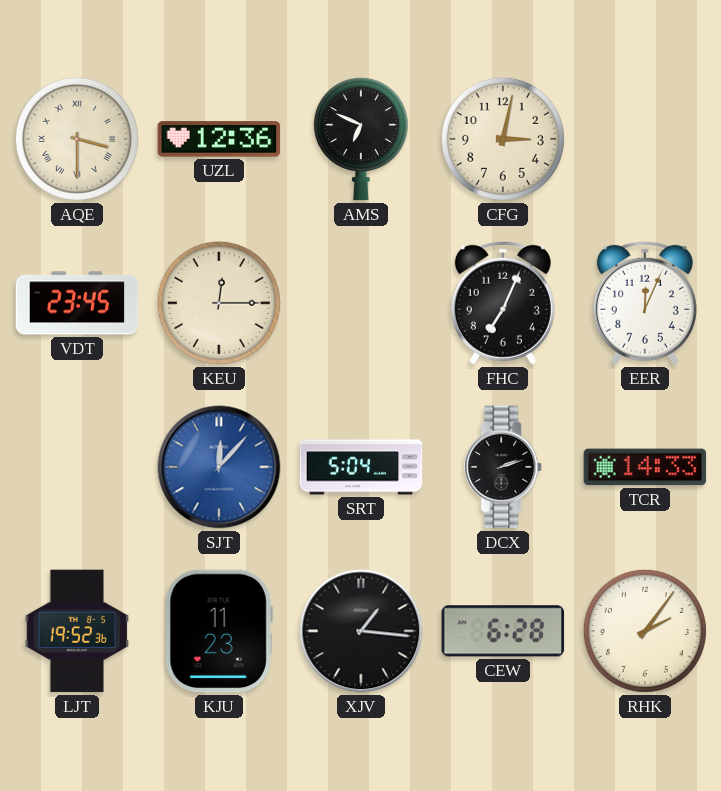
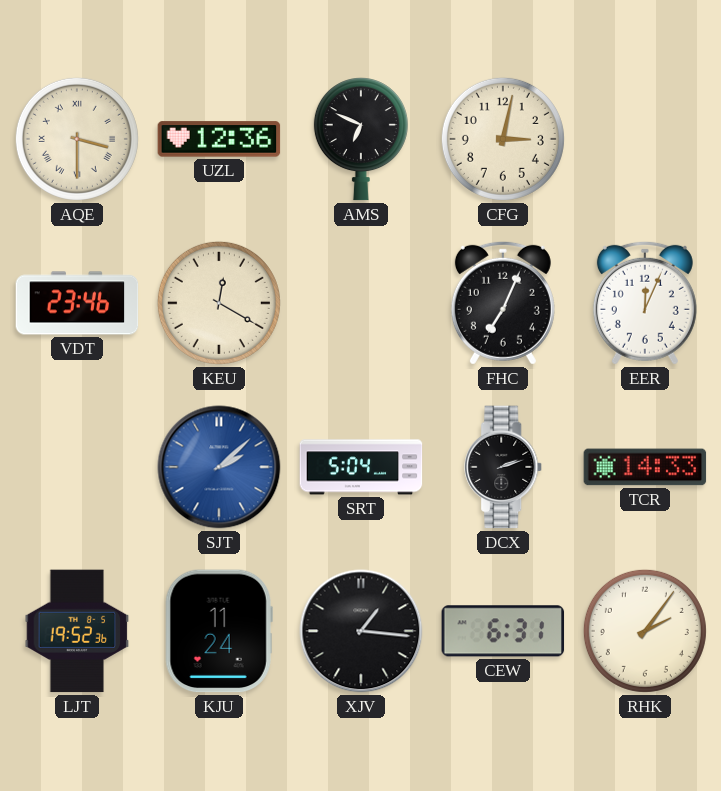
VDT: 23:45 -> 23:46 (77, 303)
KEU: 12:15 -> 12:20 (219, 303)
SJT: 12:07 -> 2:08 (219, 467)
KJU: 11:23 -> 11:24 (219, 631)
CEW: 6:28 -> 6:31 (503, 631)
